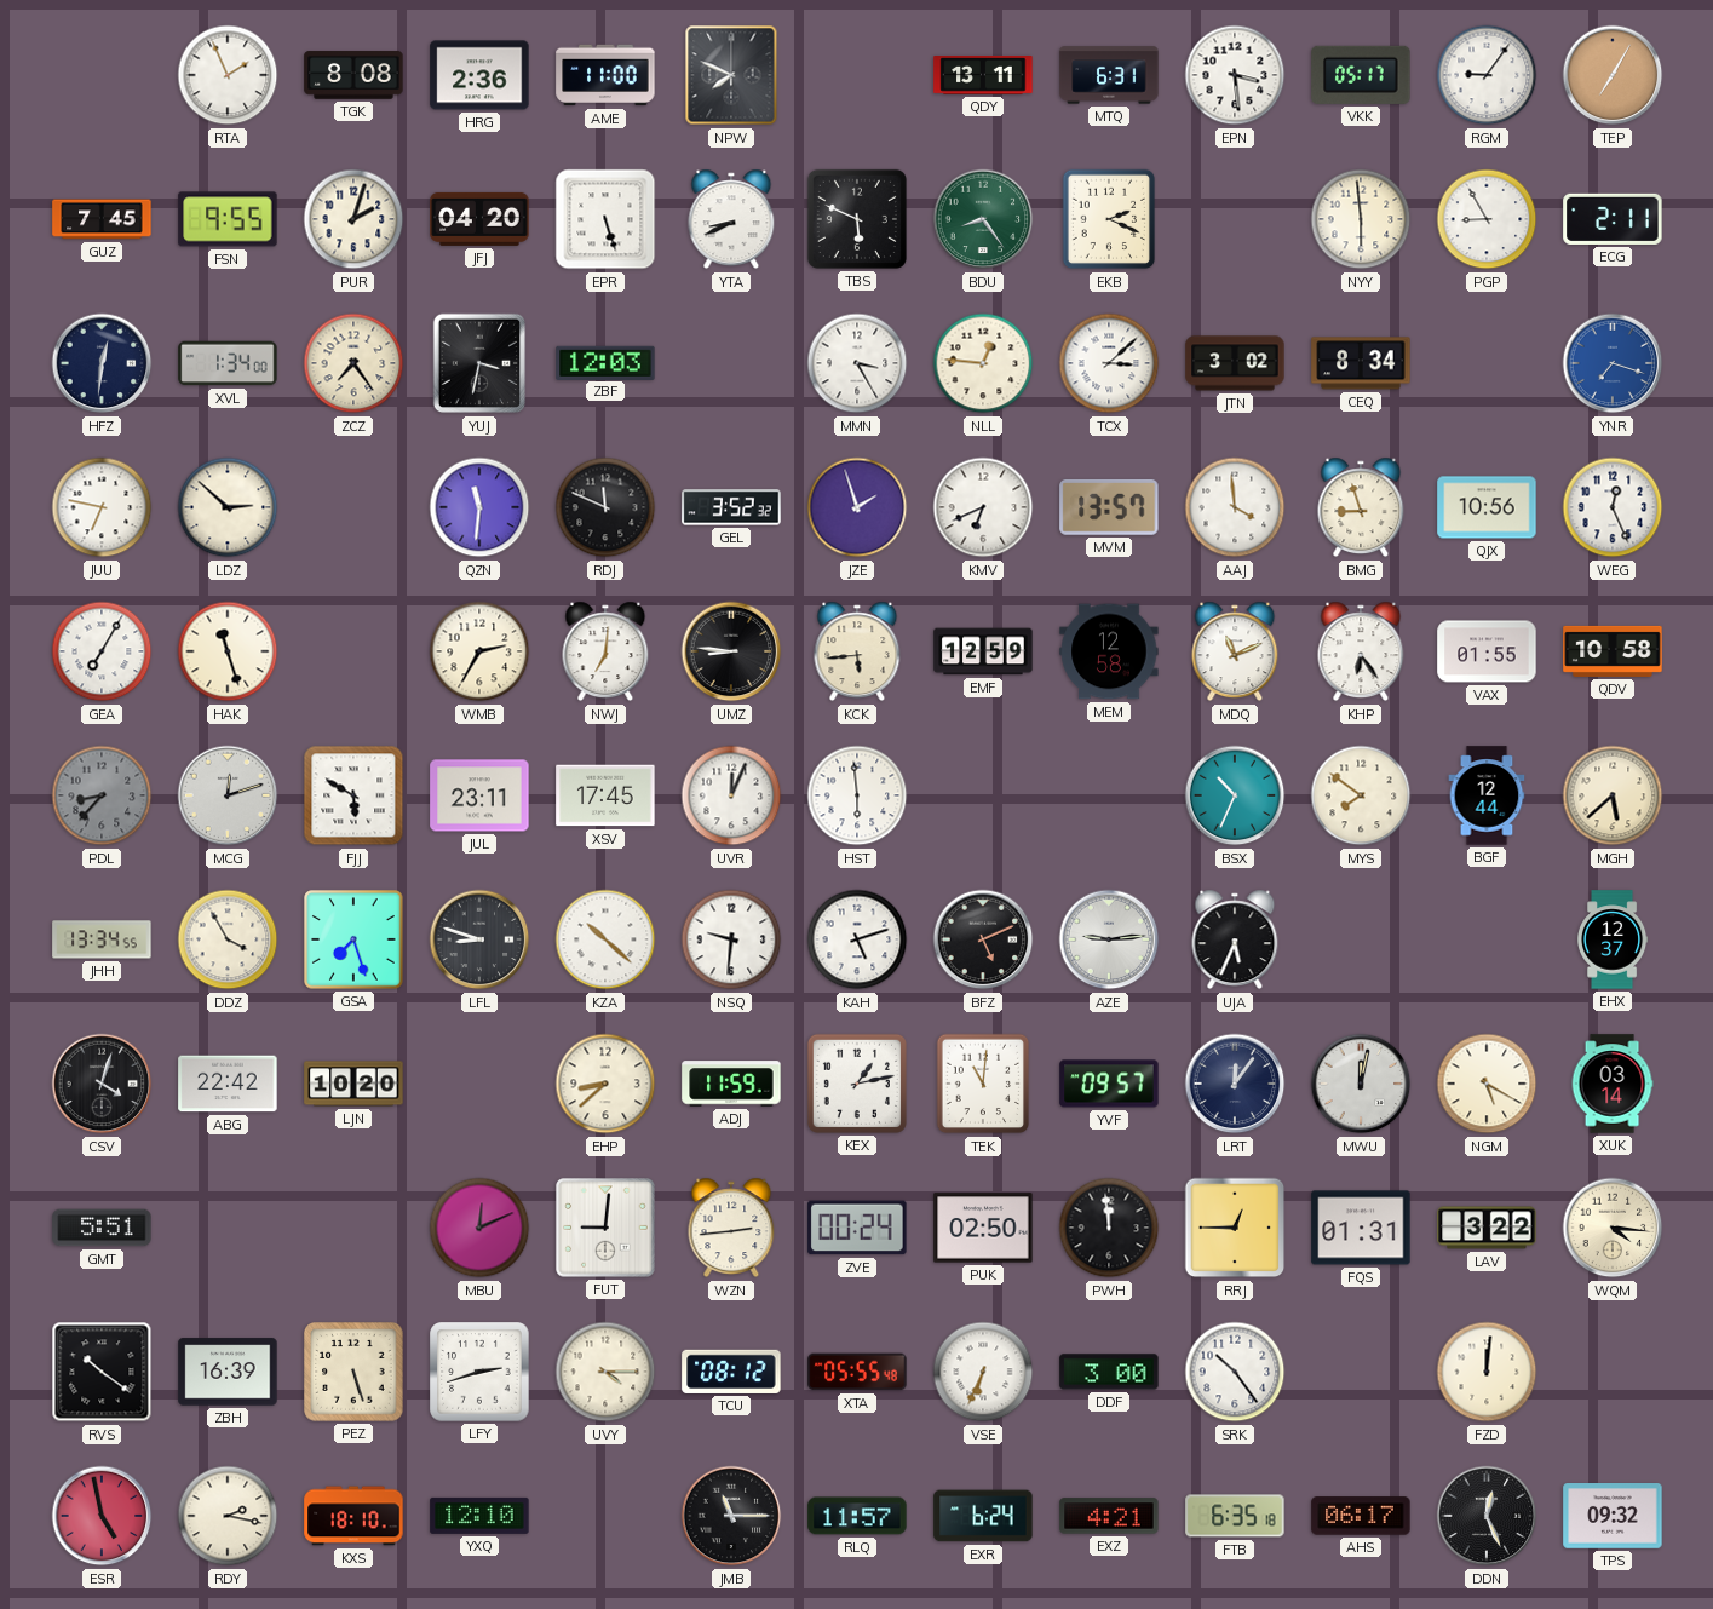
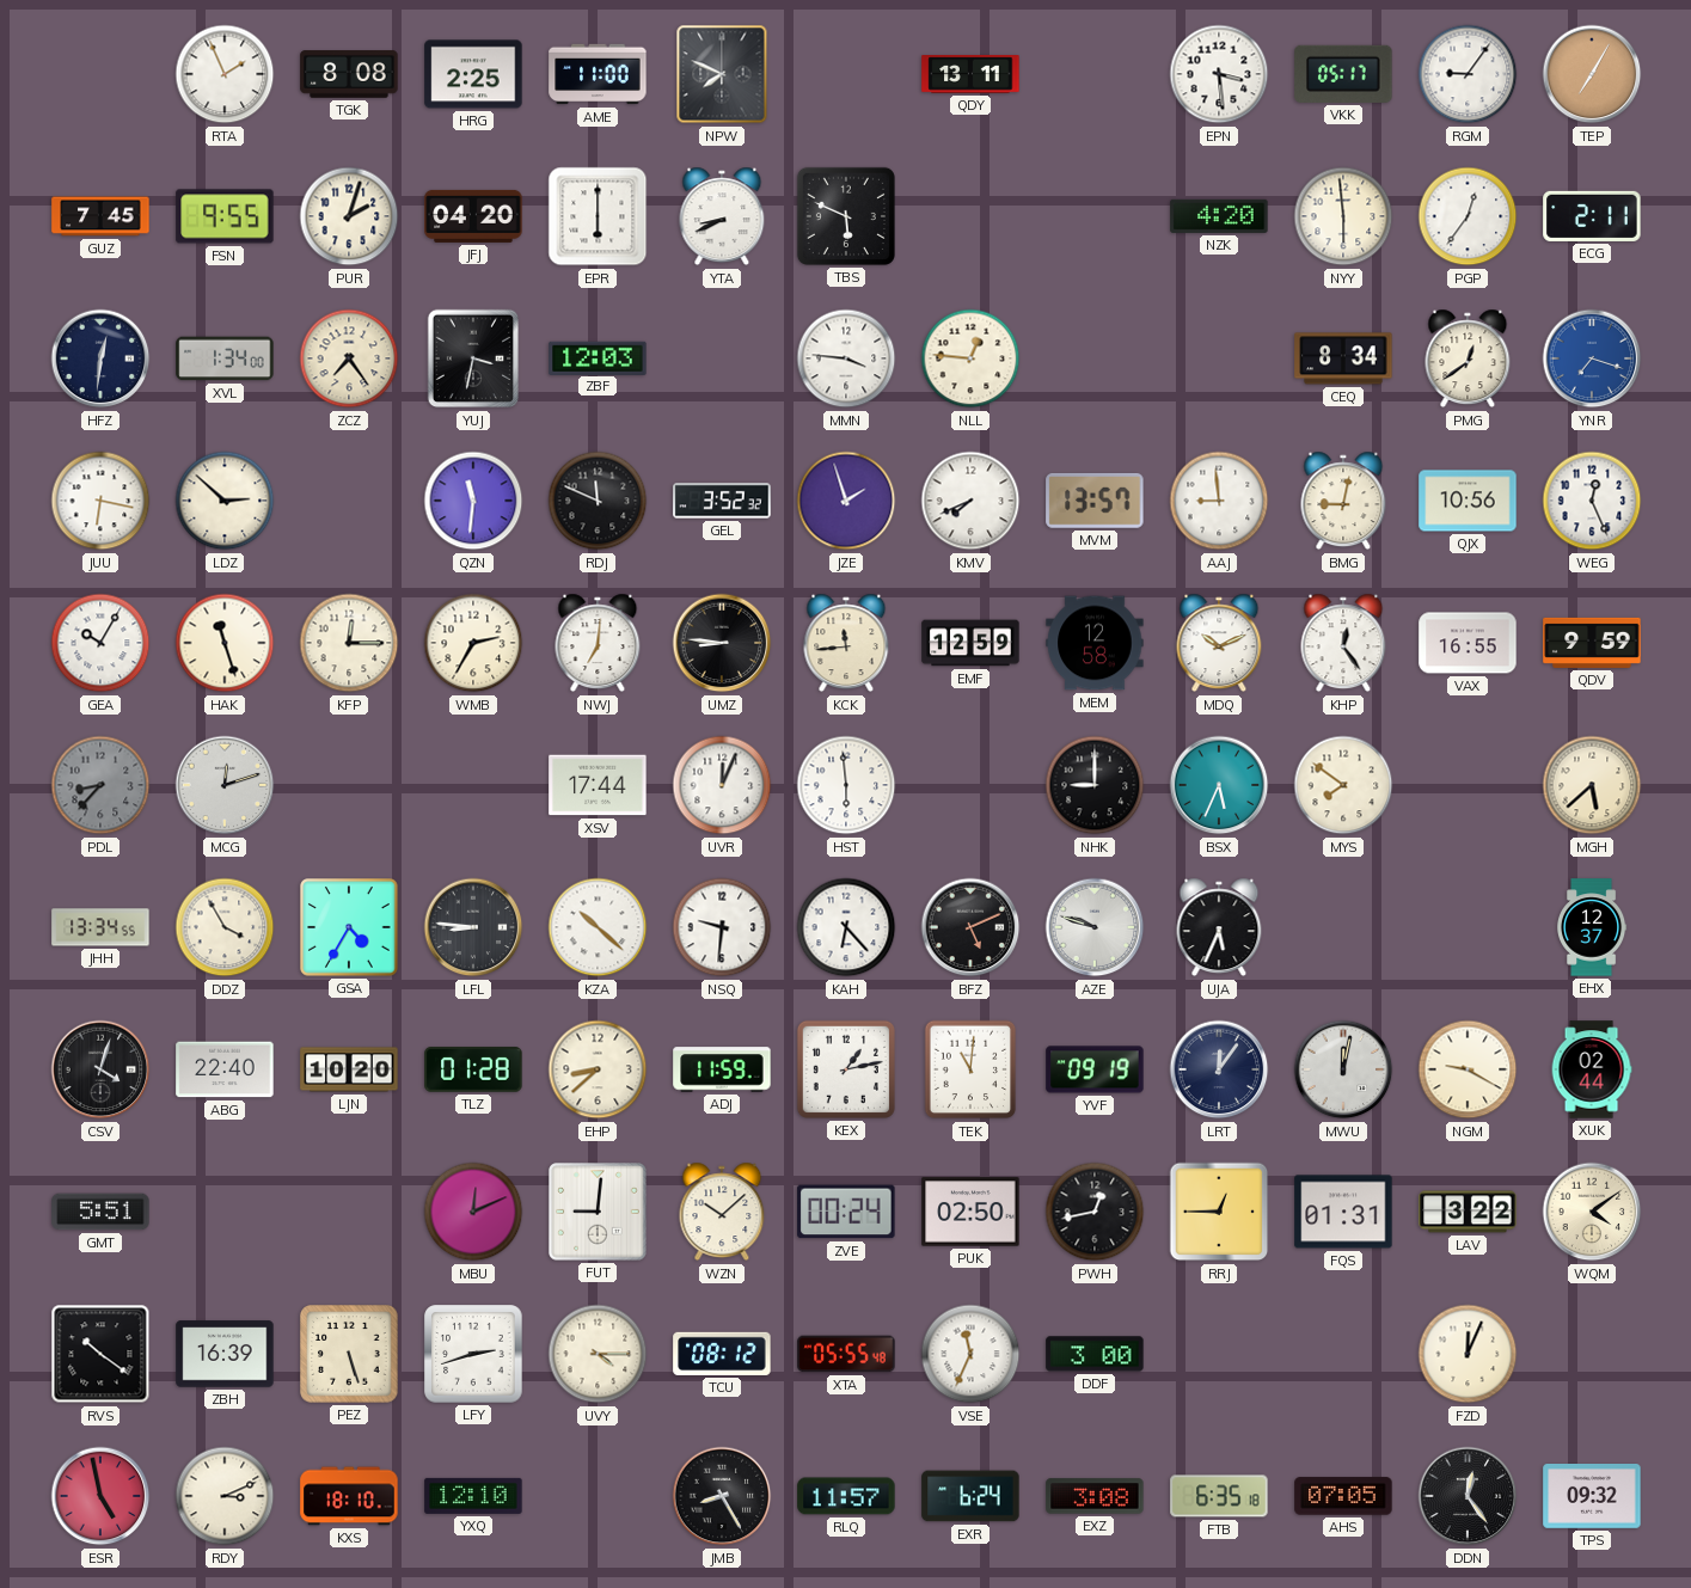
HRG: 2:36 -> 2:25 (473, 74)
MTQ: 6:31 -> none (1109, 75)
EPR: 5:27 -> 6:00 (598, 216)
BDU: 8:24 -> none (983, 219)
EKB: 2:19 -> none (1109, 219)
NZK: none -> 4:20 (1219, 216)
PGP: 8:55 -> 12:36 (1468, 216)
MMN: 3:25 -> 3:46 (846, 358)
TCX: 3:08 -> none (1109, 363)
JTN: 3:02 -> none (1235, 363)
PMG: none -> 12:39 (1468, 358)
JUU: 6:47 -> 6:17 (100, 501)
KMV: 6:41 -> 7:41 (970, 501)
AAJ: 3:59 -> 8:59 (1219, 501)
BMG: 8:57 -> 9:02 (1343, 501)
GEA: 7:05 -> 10:05 (100, 643)
KFP: none -> 12:15 (349, 643)
KCK: 5:44 -> 11:44 (846, 643)
MDQ: 11:11 -> 10:11 (1219, 643)
KHP: 6:24 -> 12:24 (1343, 643)
VAX: 01:55 -> 16:55 (1468, 643)
QDV: 10:58 -> 9:59 (1592, 643)
FJJ: 5:50 -> none (353, 795)
JUL: 23:11 -> none (479, 795)
XSV: 17:45 -> 17:44 (598, 785)
NHK: none -> 9:00 (1095, 785)
BSX: 10:34 -> 5:34 (1219, 785)
BGF: 12:44 -> none (1487, 795)
GSA: 7:27 -> 4:35 (349, 927)
LFL: 8:48 -> 8:46 (473, 927)
KAH: 5:12 -> 6:23 (846, 927)
AZE: 9:14 -> 9:48 (1095, 927)
ABG: 22:42 -> 22:40 (225, 1069)
TLZ: none -> 01:28 (473, 1069)
YVF: 09:57 -> 09:19 (1095, 1069)
NGM: 5:20 -> 9:20 (1468, 1069)
XUK: 03:14 -> 02:44 (1592, 1069)
WZN: 2:44 -> 10:08 (722, 1212)
PWH: 11:59 -> 12:43 (1095, 1212)
WQM: 4:16 -> 4:09 (1592, 1212)
VSE: 6:34 -> 11:34 (970, 1354)
SRK: 10:24 -> none (1235, 1372)
FZD: 12:01 -> 12:04 (1468, 1354)
RDY: 2:17 -> 3:11 (225, 1496)
JMB: 11:15 -> 8:25 (722, 1496)
EXZ: 4:21 -> 3:08 (1095, 1496)
AHS: 06:17 -> 07:05 (1343, 1496)
DDN: 12:26 -> 12:24 (1468, 1496)
